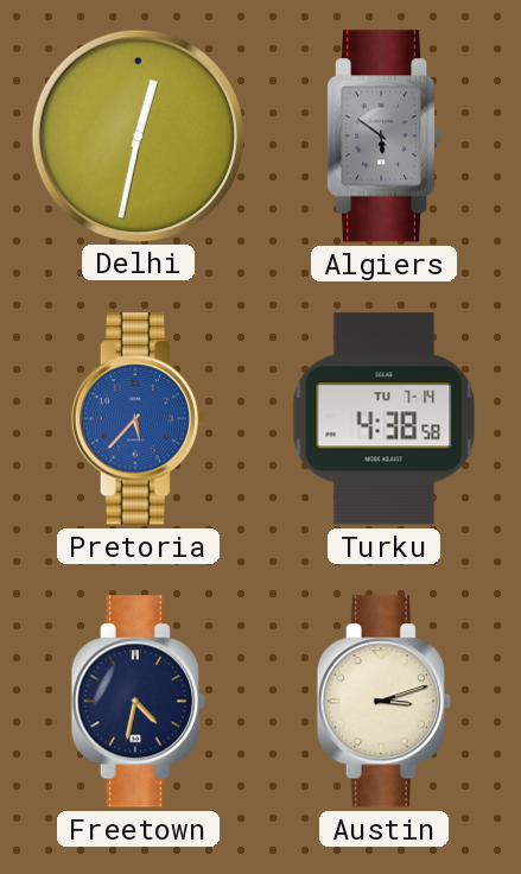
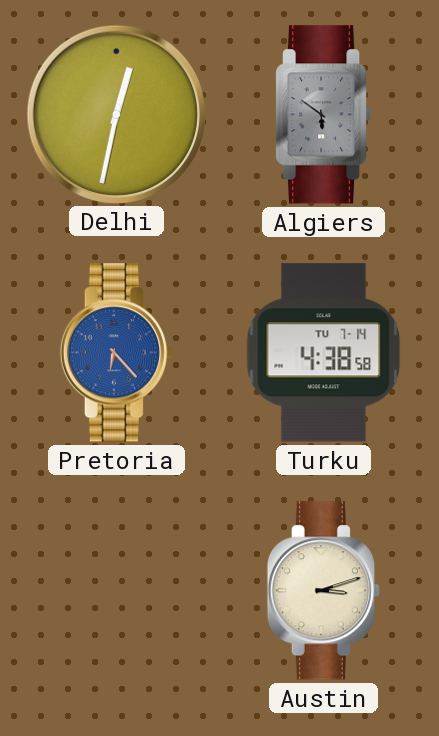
Pretoria: 5:37 -> 6:23 (116, 353)
Freetown: 4:32 -> none (138, 702)
